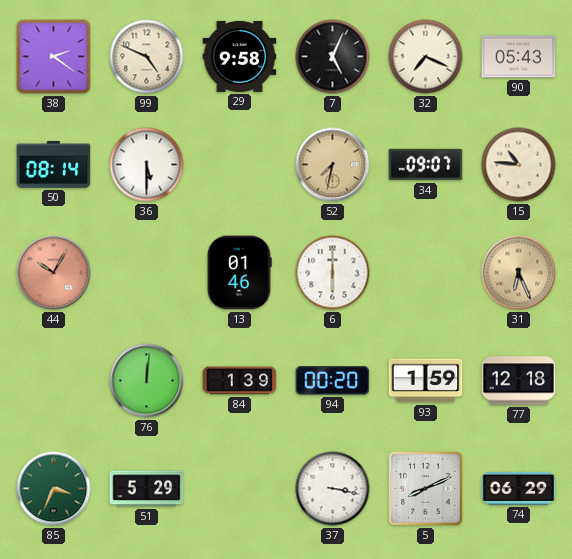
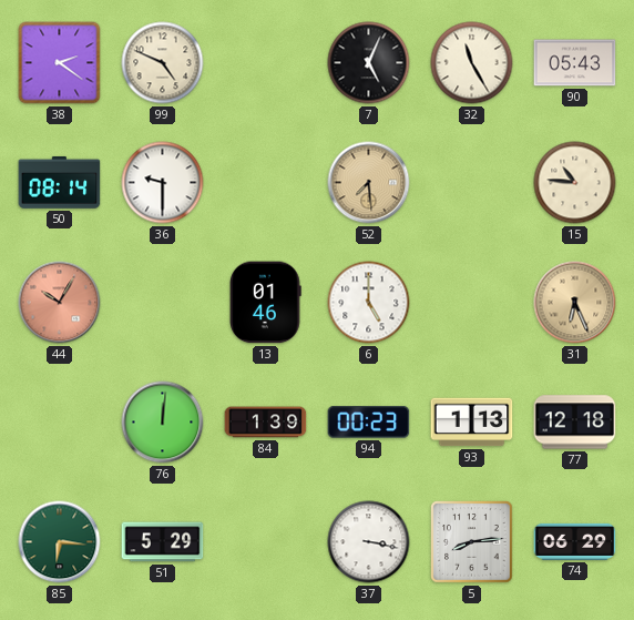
29: 9:58 -> none (240, 56)
32: 7:19 -> 11:25 (472, 63)
36: 5:30 -> 9:30 (163, 183)
52: 7:32 -> 7:29 (369, 183)
34: 09:07 -> none (426, 165)
6: 6:00 -> 5:00 (369, 303)
94: 00:20 -> 00:23 (369, 423)
93: 1:59 -> 1:13 (472, 423)
85: 3:34 -> 6:16 (60, 542)
5: 8:11 -> 8:14 (472, 542)
